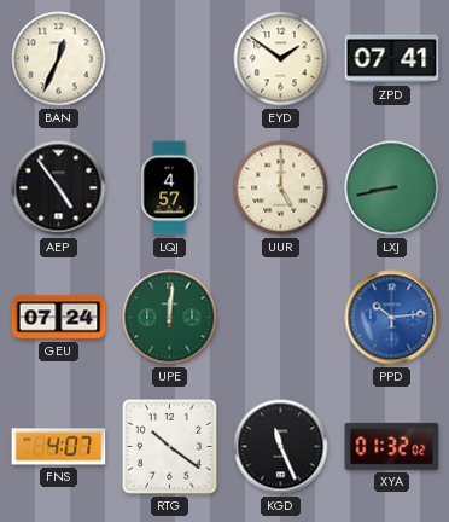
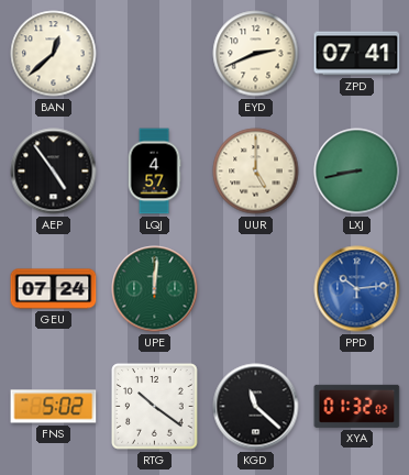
BAN: 12:34 -> 12:38 (54, 54)
EYD: 1:51 -> 2:41 (256, 54)
FNS: 4:07 -> 5:02 (54, 407)
KGD: 11:26 -> 11:22 (256, 407)
